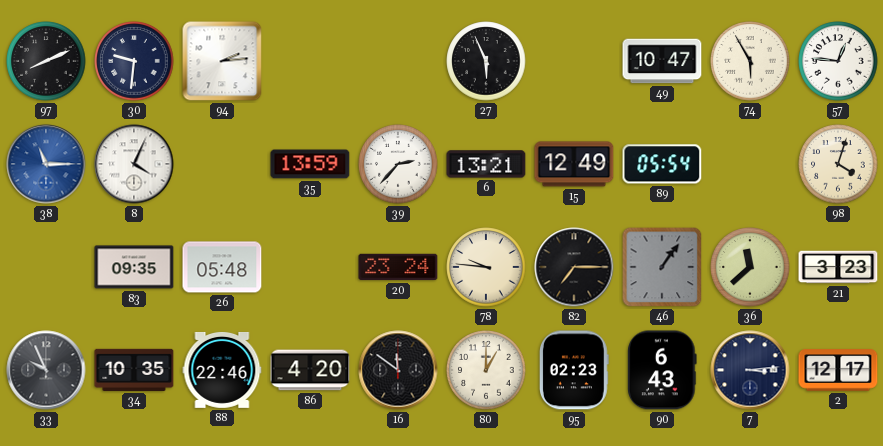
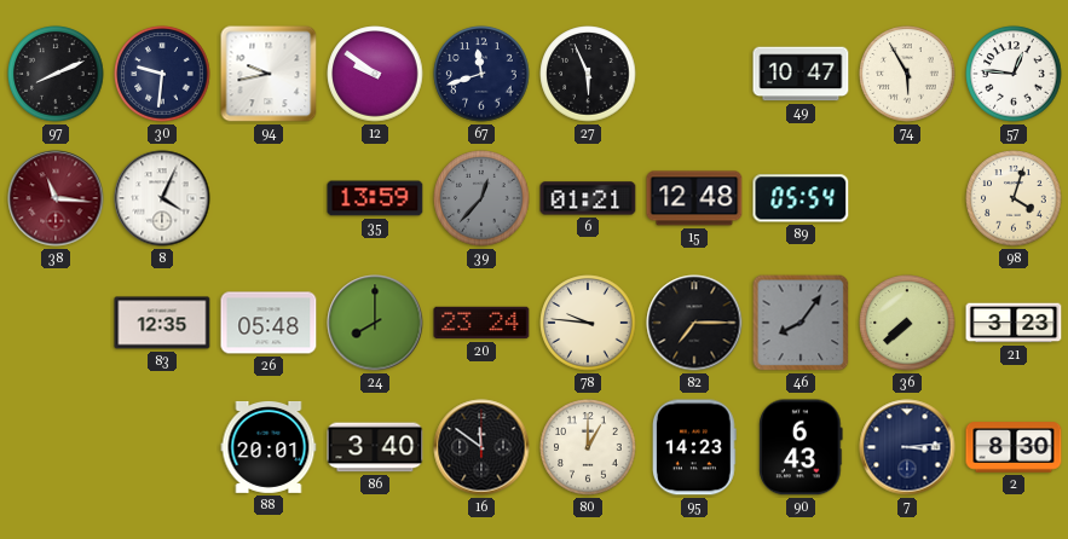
94: 2:14 -> 9:43 (269, 74)
12: none -> 9:51 (375, 74)
67: none -> 11:42 (481, 74)
38: 11:15 -> 11:16 (56, 198)
38 dial: blue -> burgundy (56, 198)
39: 2:37 -> 12:37 (481, 198)
39 dial: white -> grey (481, 198)
6: 13:21 -> 01:21 (588, 198)
15: 12:49 -> 12:48 (694, 198)
83: 09:35 -> 12:35 (162, 323)
24: none -> 8:00 (375, 323)
46: 1:06 -> 8:06 (801, 323)
36: 11:38 -> 7:38 (907, 323)
33: 9:56 -> none (46, 370)
34: 10:35 -> none (134, 370)
88: 22:46 -> 20:01 (269, 447)
86: 4:20 -> 3:40 (375, 447)
95: 02:23 -> 14:23 (695, 447)
2: 12:17 -> 8:30 (1014, 447)
